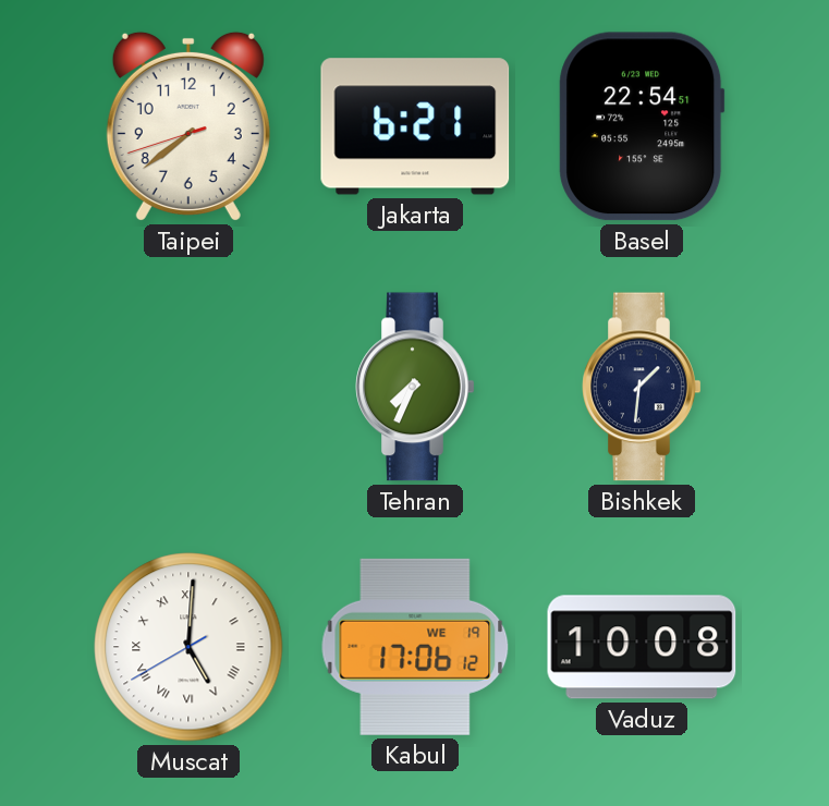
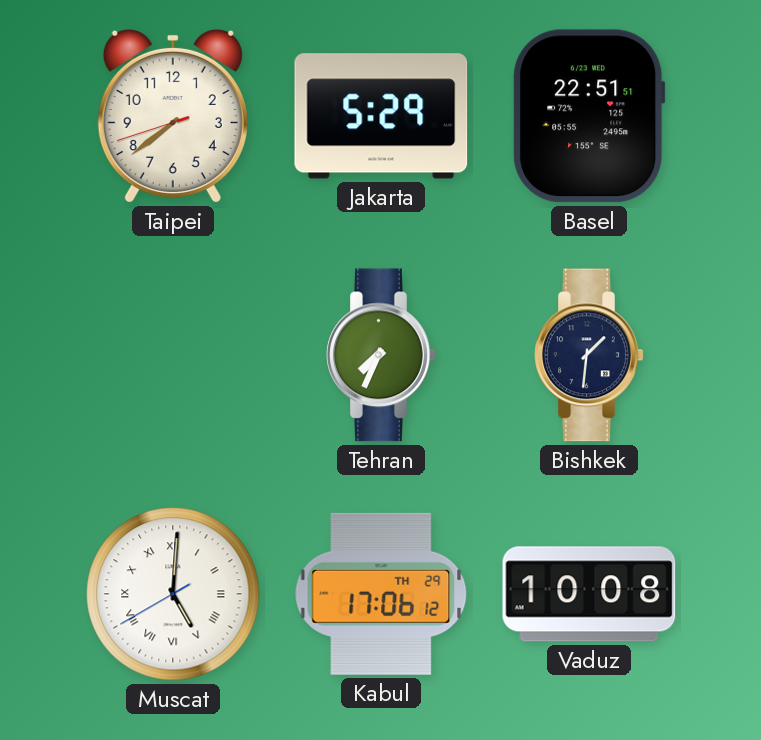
Jakarta: 6:21 -> 5:29 (381, 116)
Basel: 22:54 -> 22:51 (589, 116)
Kabul date: WE 19 -> TH 29 (381, 594)
